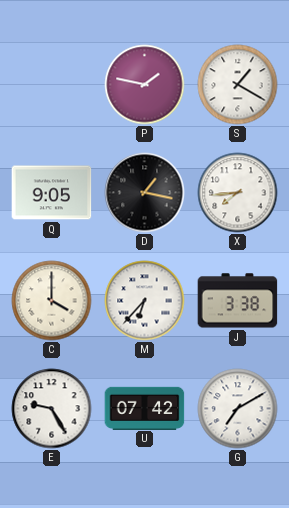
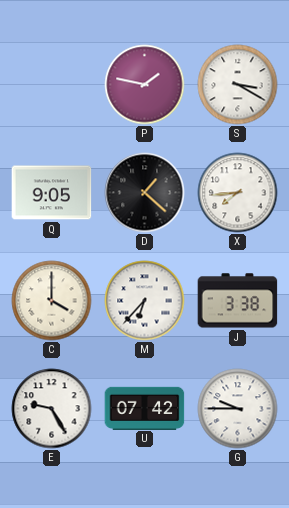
S: 1:20 -> 3:20 (238, 85)
D: 1:17 -> 1:22 (145, 193)
G: 7:10 -> 9:45 (238, 409)
